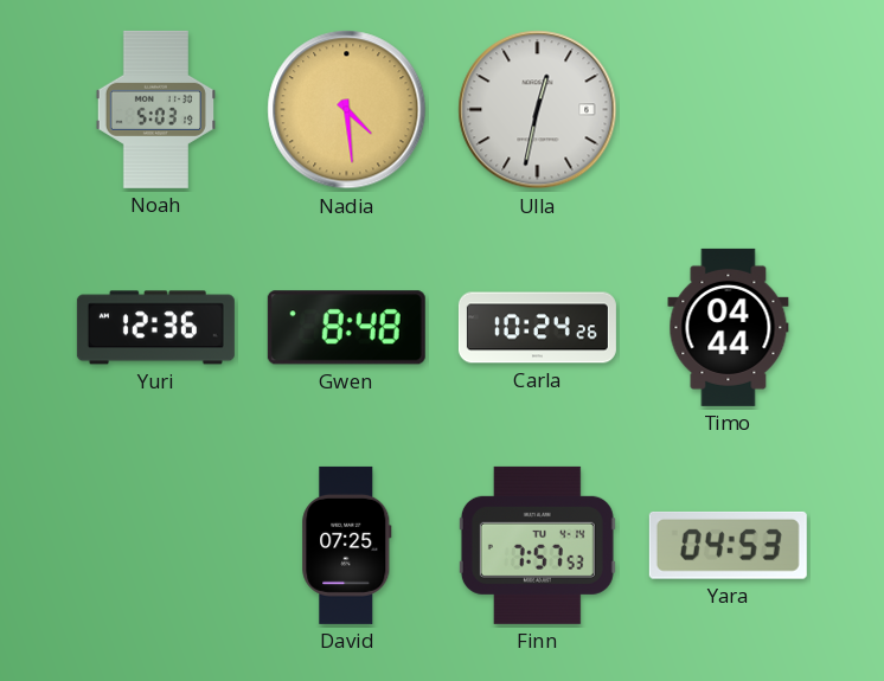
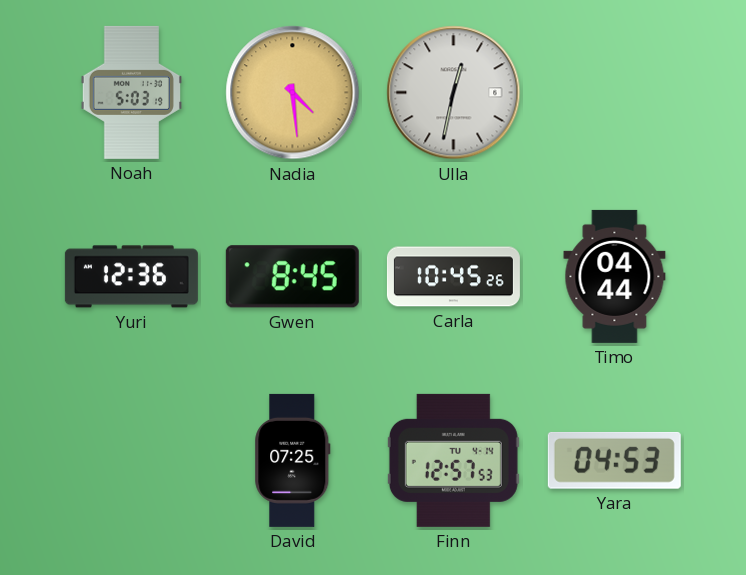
Gwen: 8:48 -> 8:45 (292, 277)
Carla: 10:24 -> 10:45 (453, 277)
Finn: 7:57 -> 12:57 (453, 460)
